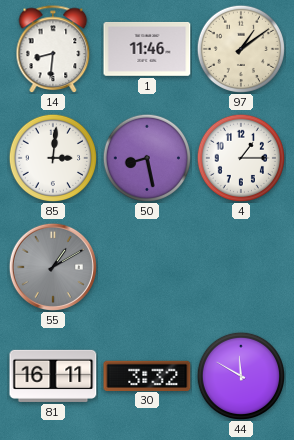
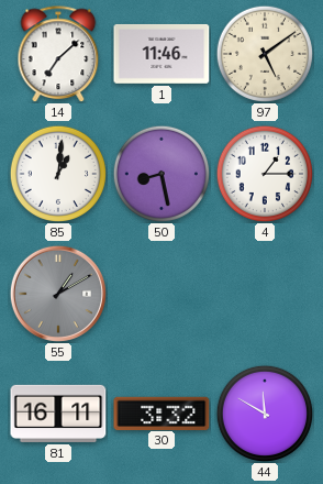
14: 8:31 -> 7:08 (58, 54)
97: 1:09 -> 5:09 (264, 53)
85: 3:01 -> 1:01 (57, 173)
